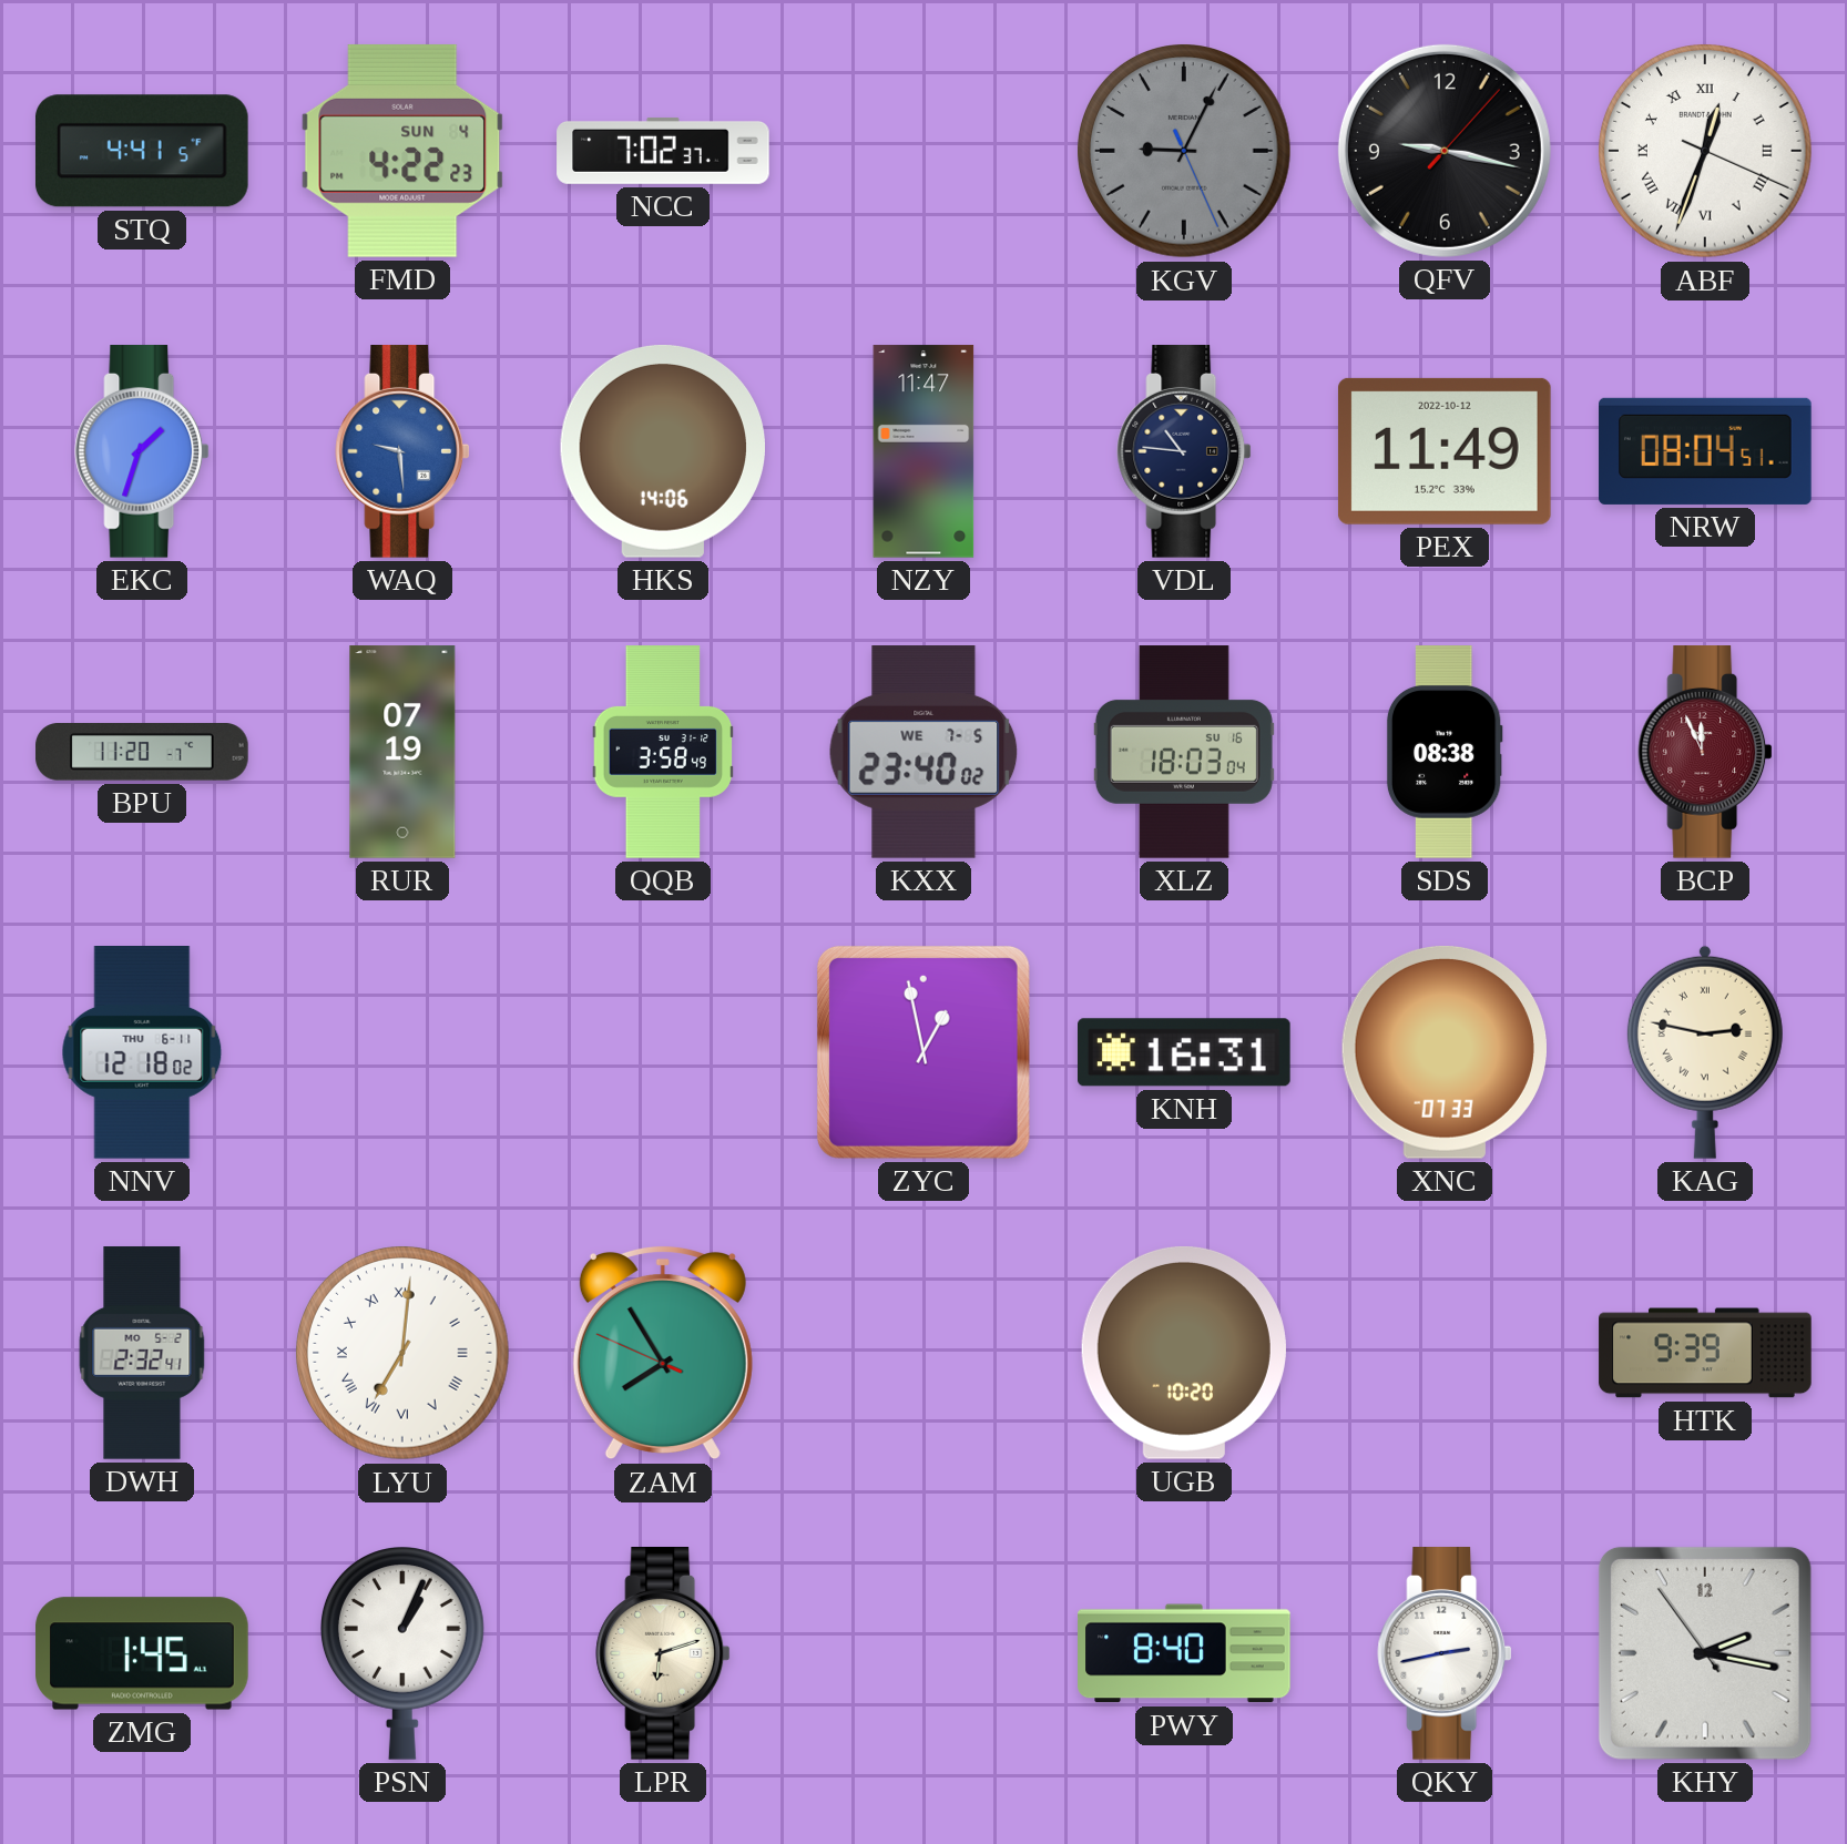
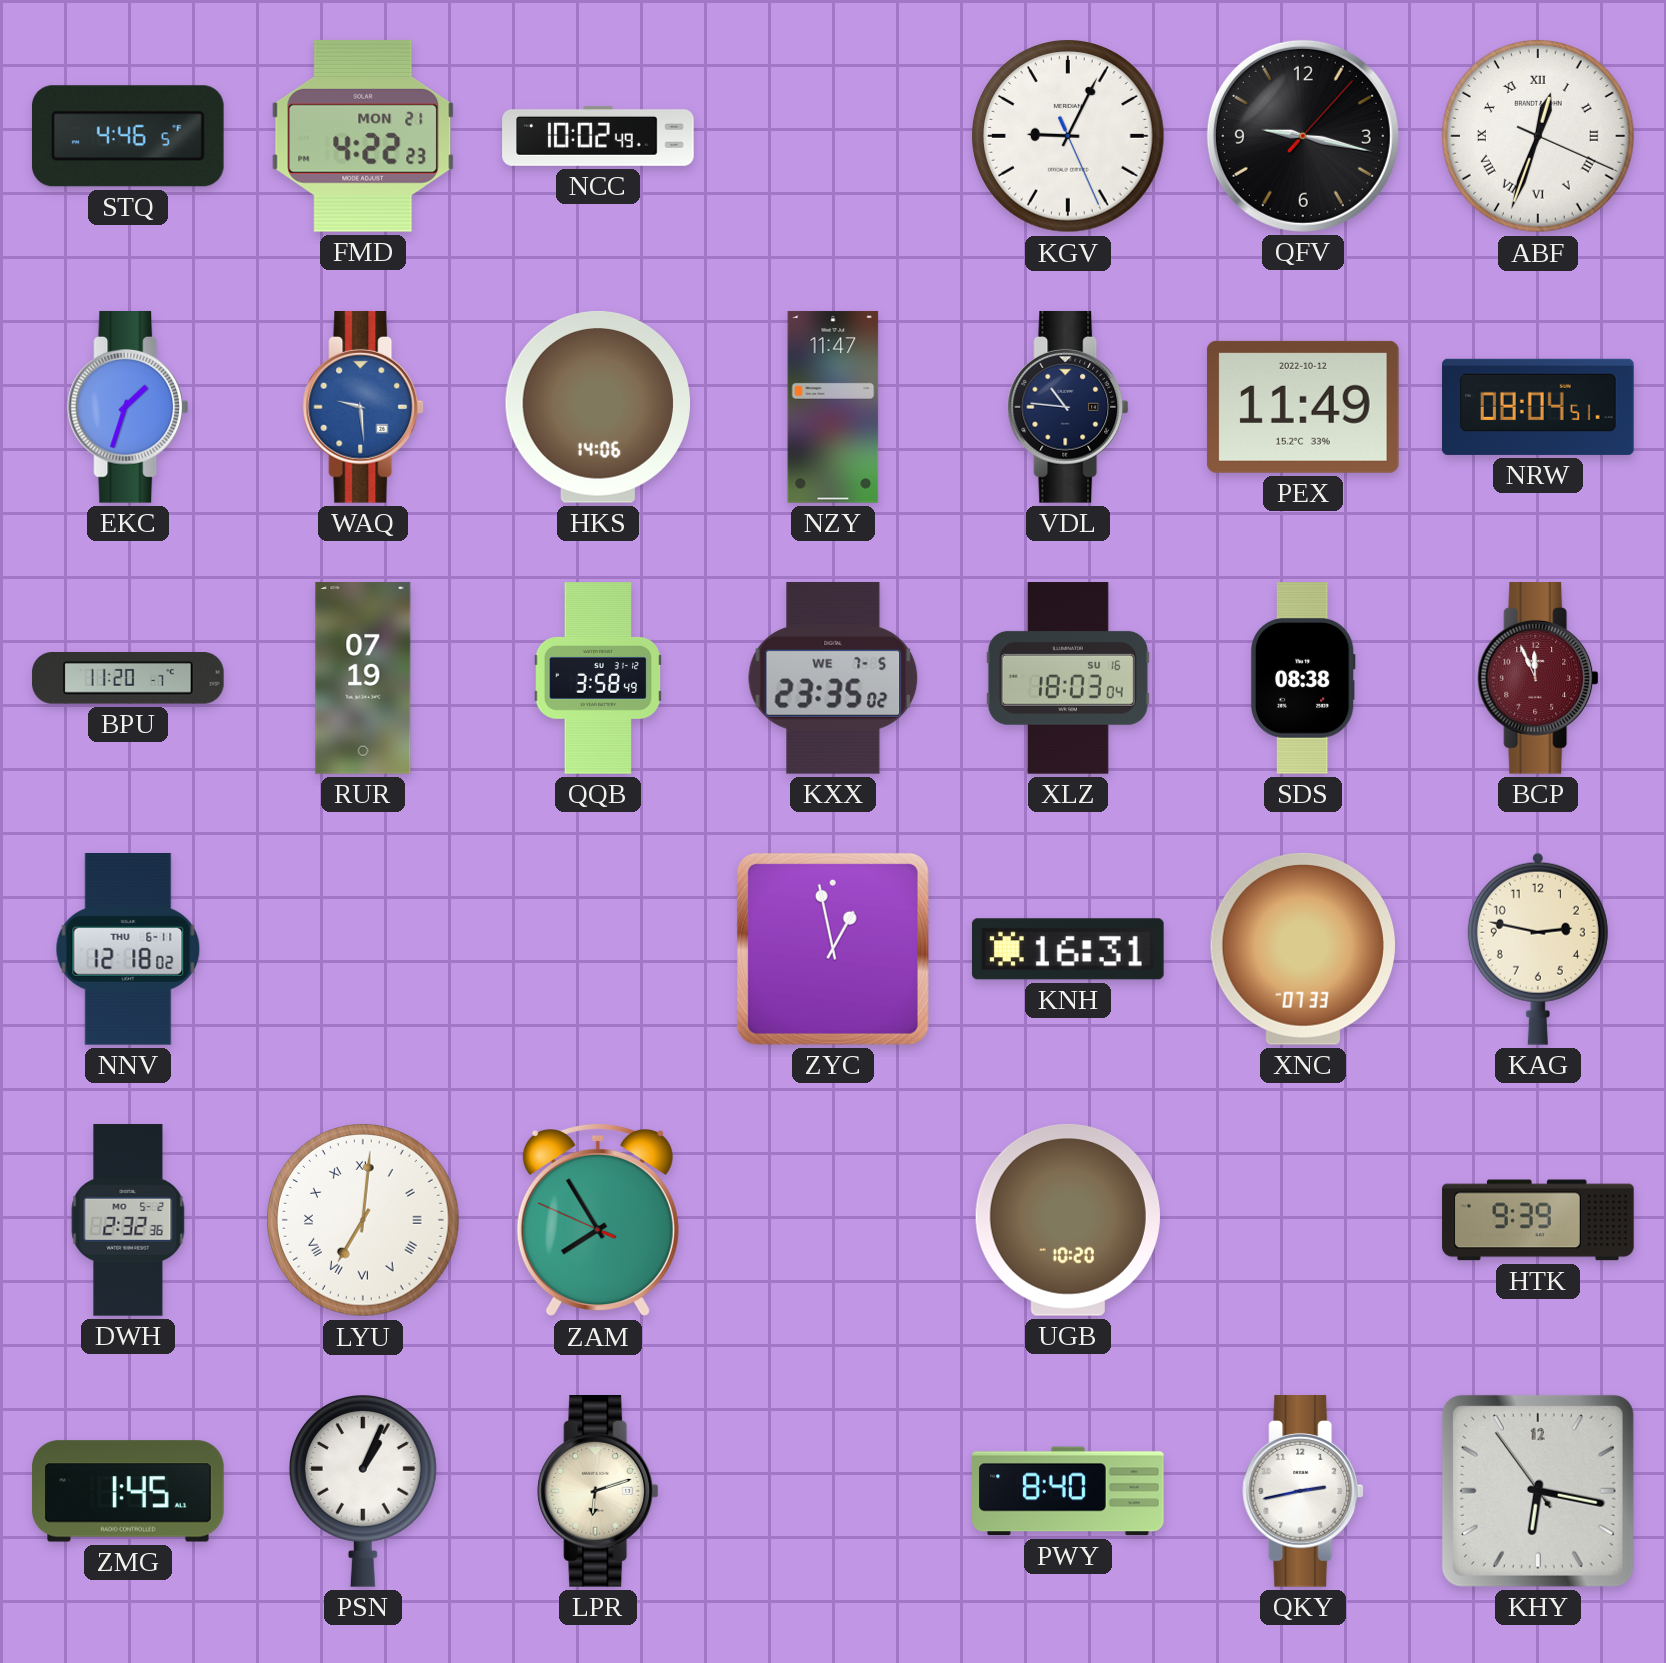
STQ: 4:41 -> 4:46 (128, 136)
FMD date: SUN 4 -> MON 21 (363, 136)
NCC: 7:02 -> 10:02 (598, 136)
KGV dial: grey -> white (1069, 137)
KXX: 23:40 -> 23:35 (833, 679)
KAG numerals: Roman -> Arabic (1538, 949)
DWH: 2:32:41 -> 2:32:36 (128, 1220)
KHY: 2:16 -> 6:16 (1538, 1491)
